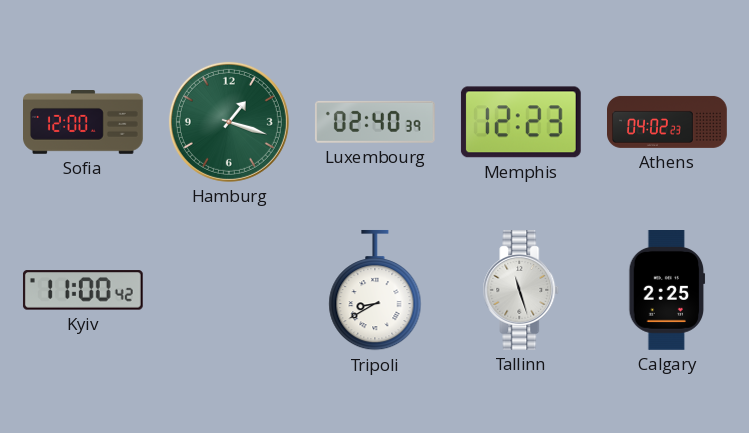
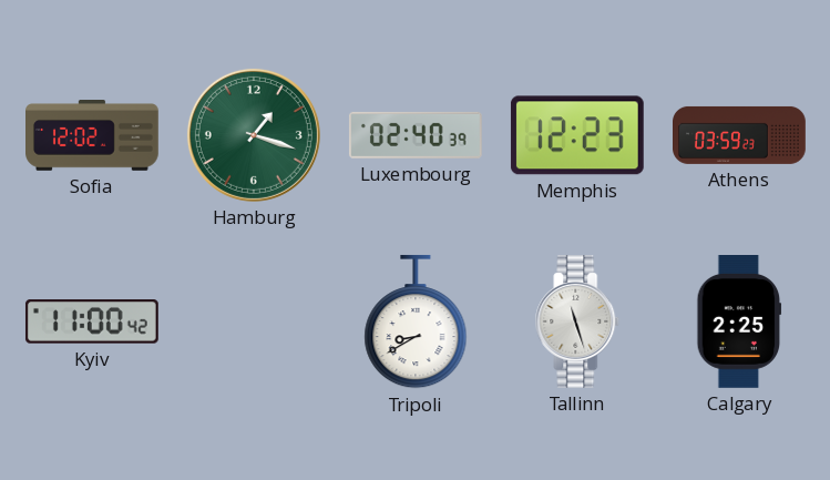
Sofia: 12:00 -> 12:02 (93, 136)
Athens: 04:02 -> 03:59 (740, 135)
